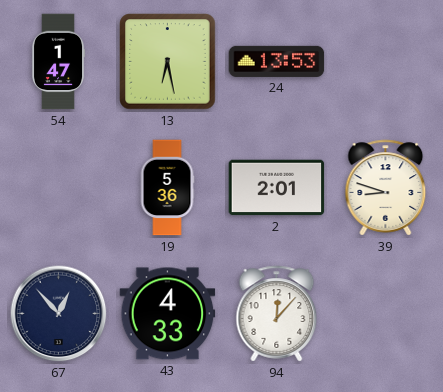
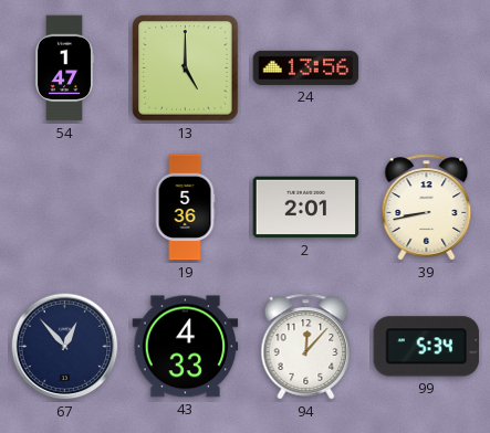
13: 6:28 -> 5:00 (186, 68)
24: 13:53 -> 13:56 (306, 67)
39: 8:48 -> 8:43 (427, 208)
99: none -> 5:34 (427, 347)
